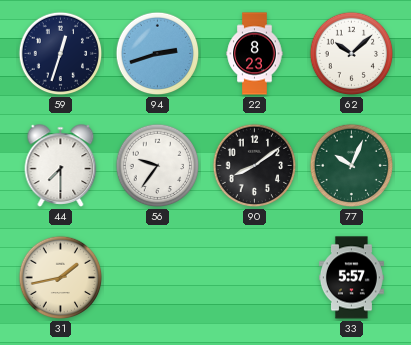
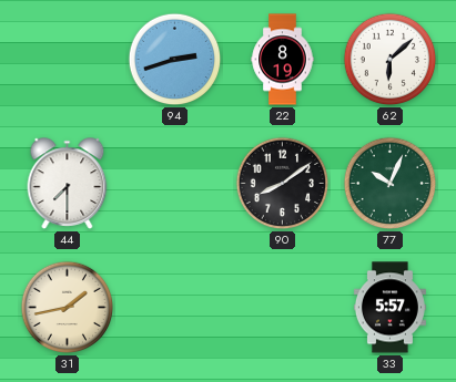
59: 12:33 -> none (61, 54)
22: 8:23 -> 8:19 (283, 60)
62: 10:08 -> 6:08 (391, 60)
56: 9:36 -> none (158, 166)
